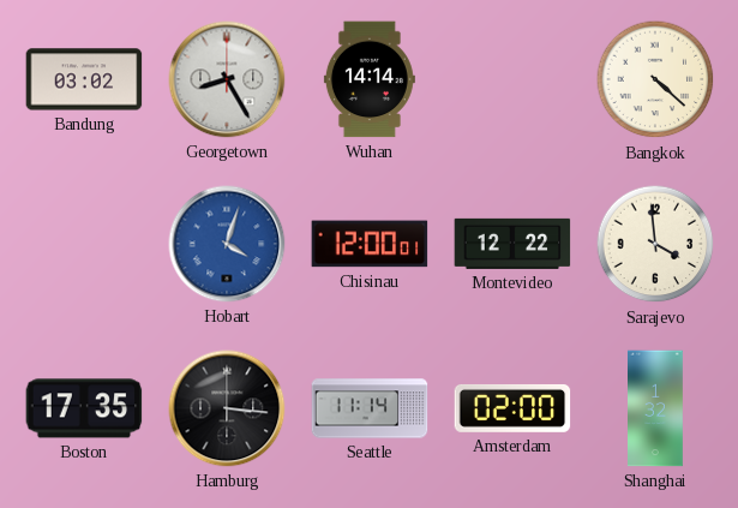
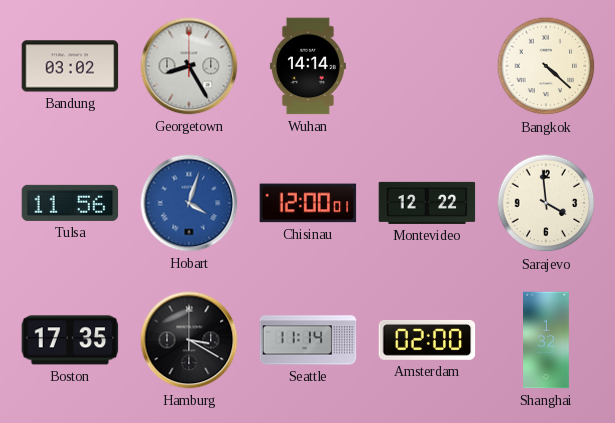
Tulsa: none -> 11:56 (70, 203)
Hamburg: 3:16 -> 3:20 (189, 340)
